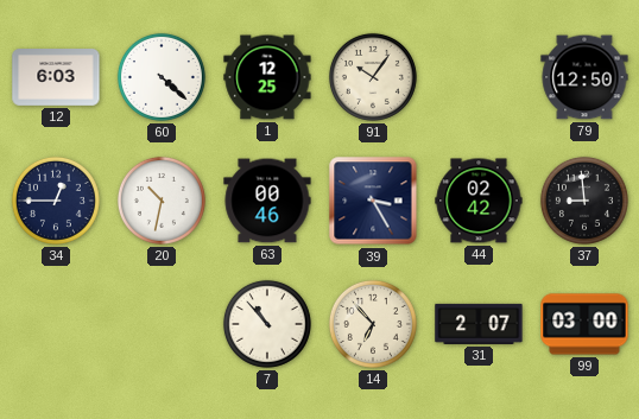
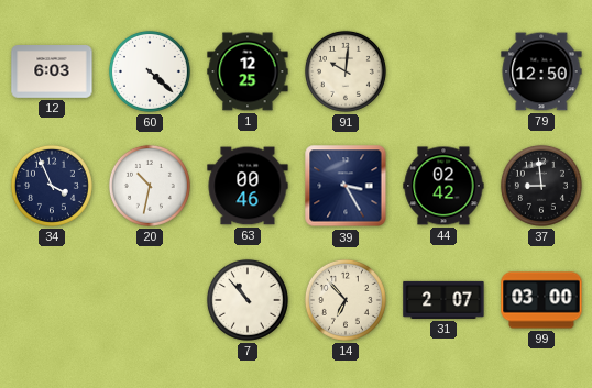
91: 10:06 -> 10:01 (346, 71)
34: 12:45 -> 3:56 (52, 186)
